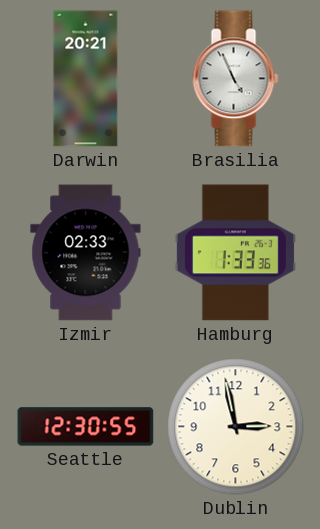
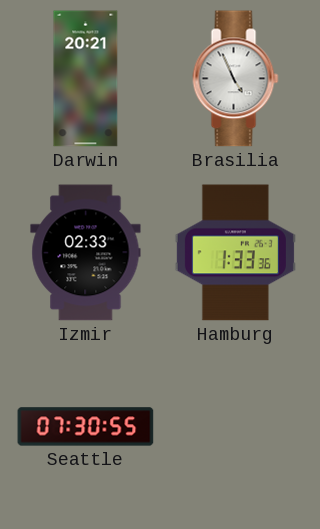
Seattle: 12:30 -> 07:30 (86, 427)
Dublin: 2:58 -> none (236, 427)
